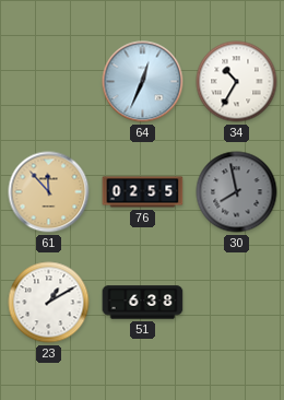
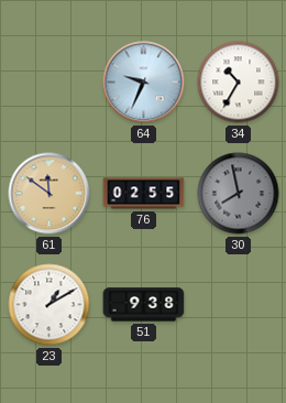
64: 12:34 -> 9:34 (144, 83)
61: 11:53 -> 11:51 (50, 194)
51: 6:38 -> 9:38 (144, 305)
